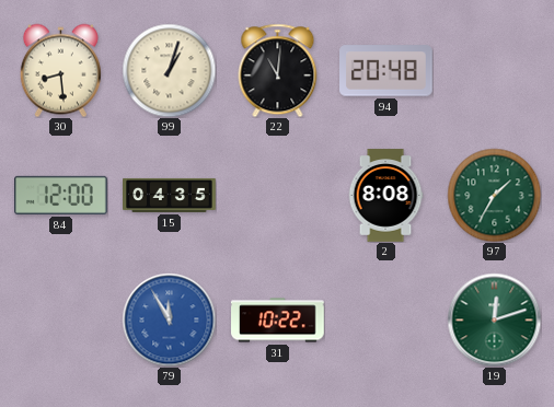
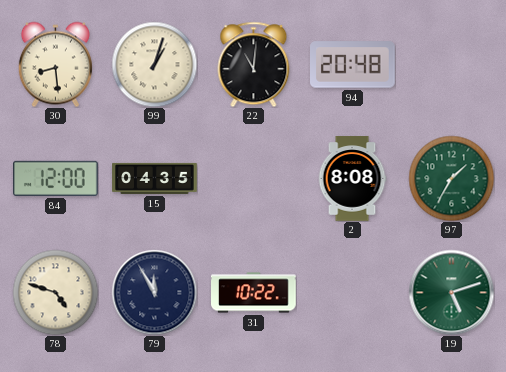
78: none -> 4:48 (55, 292)
79 dial: blue -> navy (154, 292)
19: 12:12 -> 5:12 (451, 292)
